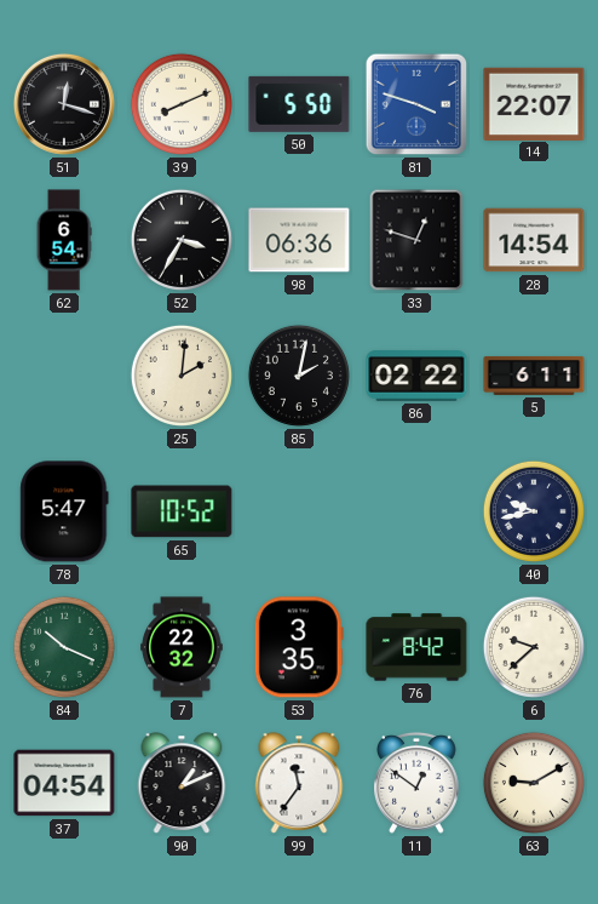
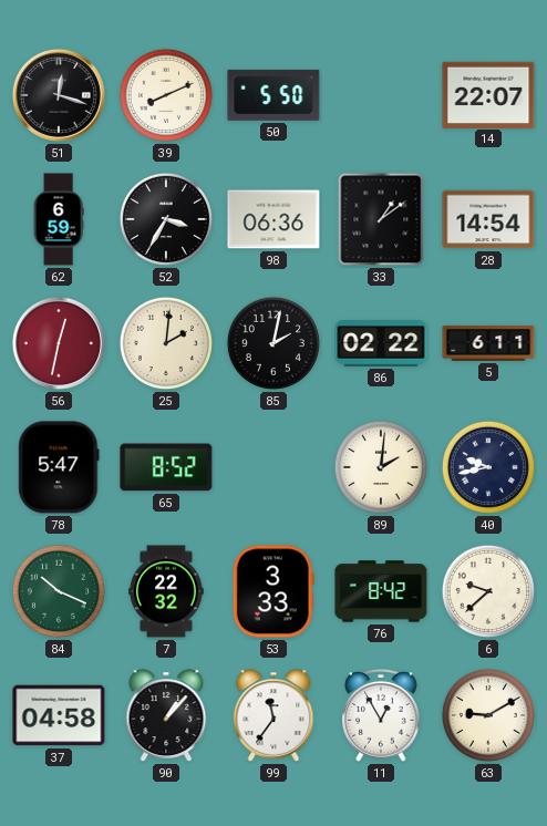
81: 3:48 -> none (416, 104)
62: 6:54 -> 6:59 (59, 219)
33: 12:48 -> 1:09 (381, 219)
56: none -> 12:32 (59, 343)
65: 10:52 -> 8:52 (166, 467)
89: none -> 2:01 (381, 467)
53: 3:35 -> 3:33 (273, 591)
37: 04:54 -> 04:58 (59, 715)
90: 1:11 -> 1:07 (166, 715)
11: 12:51 -> 12:55 (382, 715)
